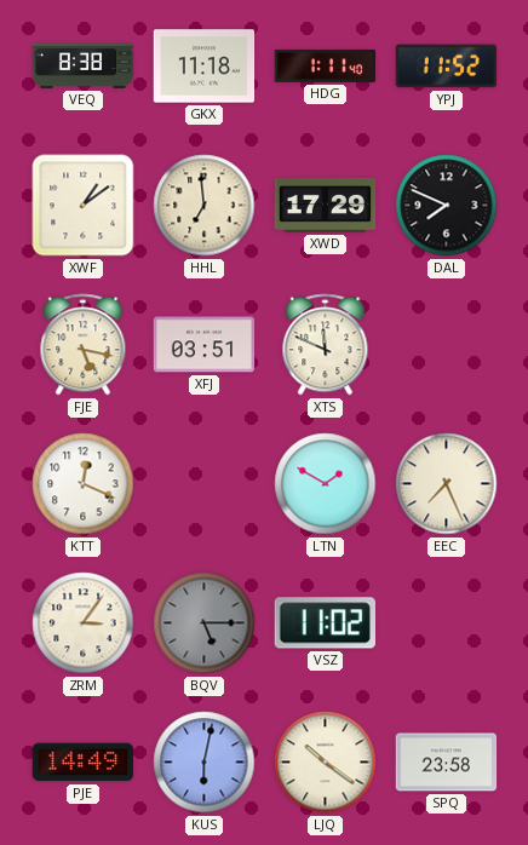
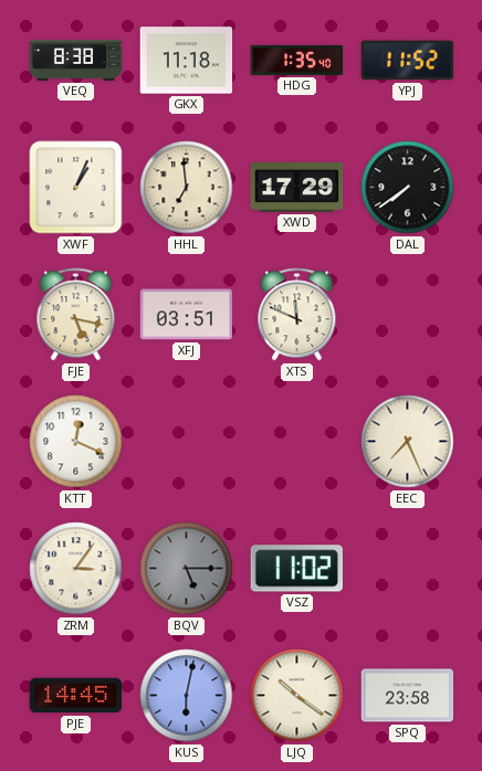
HDG: 1:11 -> 1:35 (297, 60)
XWF: 1:09 -> 1:04 (76, 188)
DAL: 7:49 -> 7:39 (408, 188)
LTN: 1:50 -> none (326, 484)
PJE: 14:49 -> 14:45 (76, 696)
